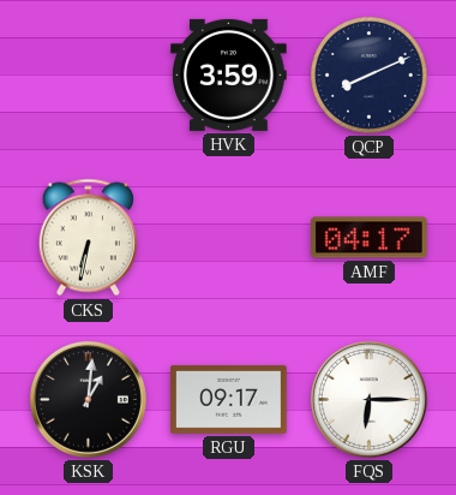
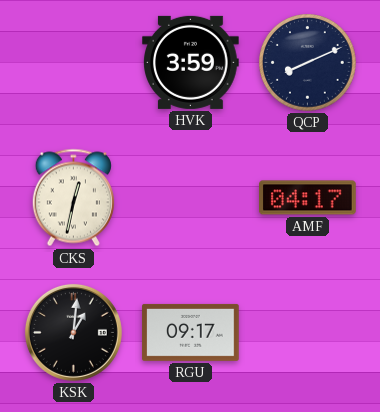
CKS: 6:32 -> 12:32 (73, 198)
FQS: 6:15 -> none (368, 399)
